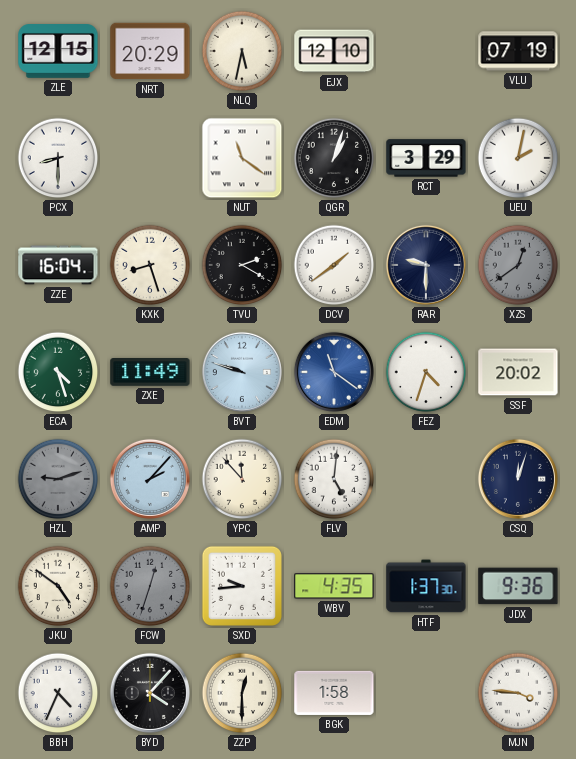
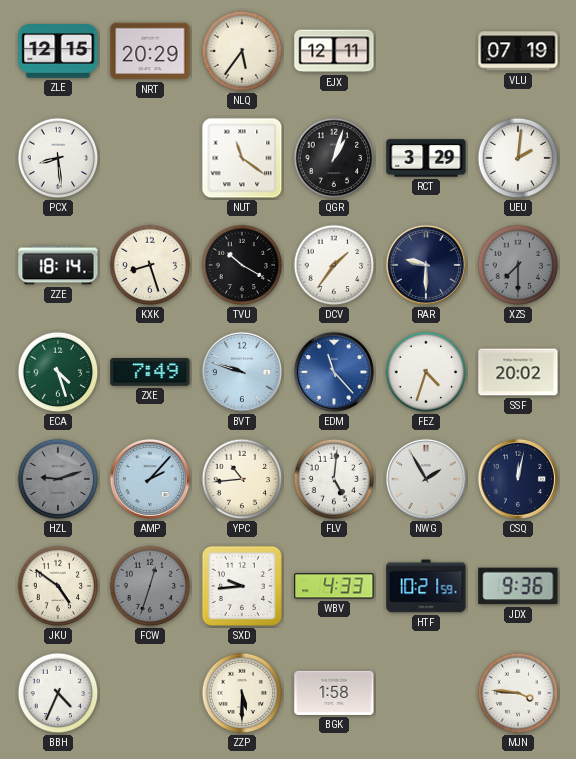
NLQ: 5:32 -> 5:36 (242, 51)
EJX: 12:10 -> 12:11 (334, 51)
PCX: 8:30 -> 8:29 (58, 158)
UEU: 2:02 -> 2:01 (518, 158)
ZZE: 16:04 -> 18:14 (58, 265)
TVU: 2:20 -> 10:20 (242, 265)
DCV: 1:39 -> 1:36 (334, 265)
XZS: 12:39 -> 7:30 (518, 265)
ZXE: 11:49 -> 7:49 (150, 373)
EDM: 11:21 -> 11:23 (334, 372)
YPC: 11:53 -> 10:44 (242, 479)
NWG: none -> 1:55 (426, 479)
CSQ: 12:03 -> 12:02 (518, 479)
WBV: 4:35 -> 4:33 (334, 586)
HTF: 1:37 -> 10:21 (426, 586)
BYD: 4:07 -> none (150, 693)
ZZP: 12:30 -> 5:30 (242, 693)
